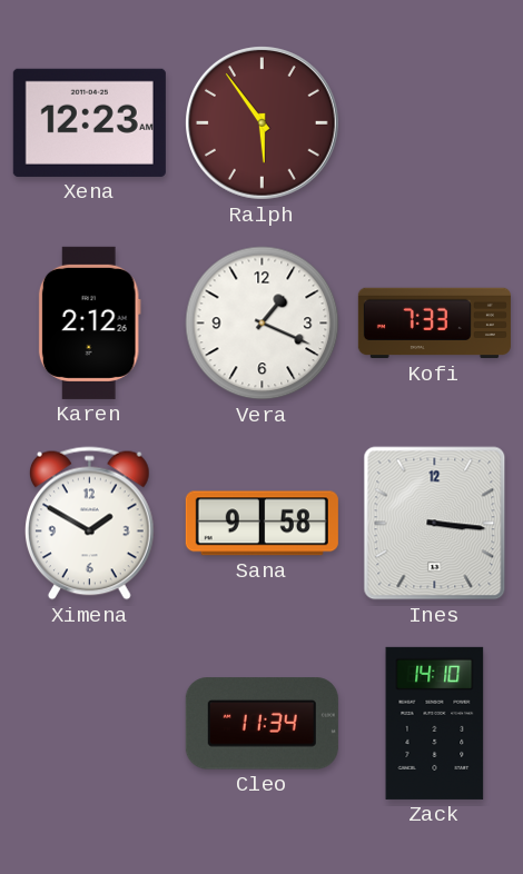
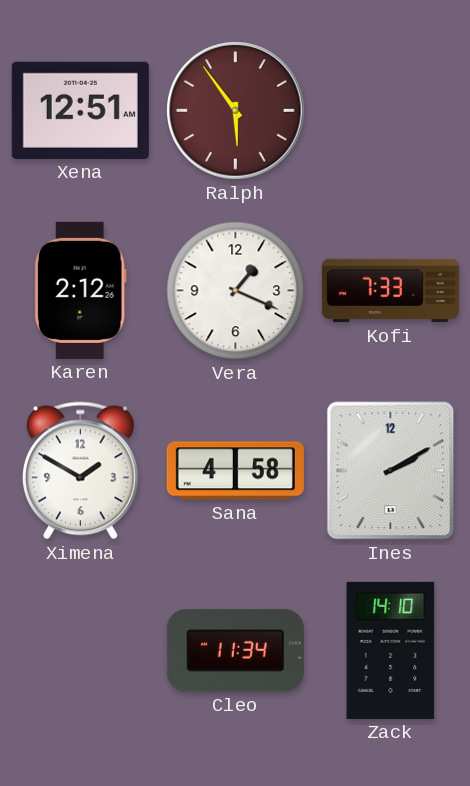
Xena: 12:23 -> 12:51 (80, 110)
Sana: 9:58 -> 4:58 (235, 471)
Ines: 3:16 -> 2:10 (391, 471)
